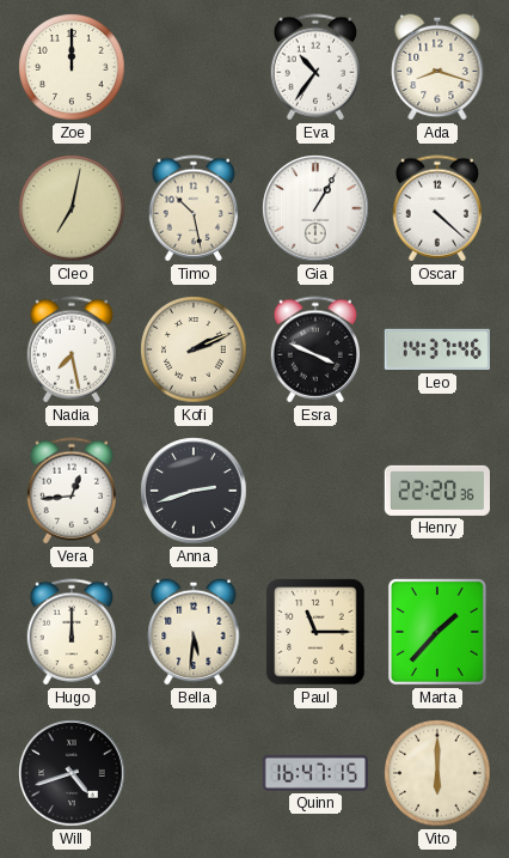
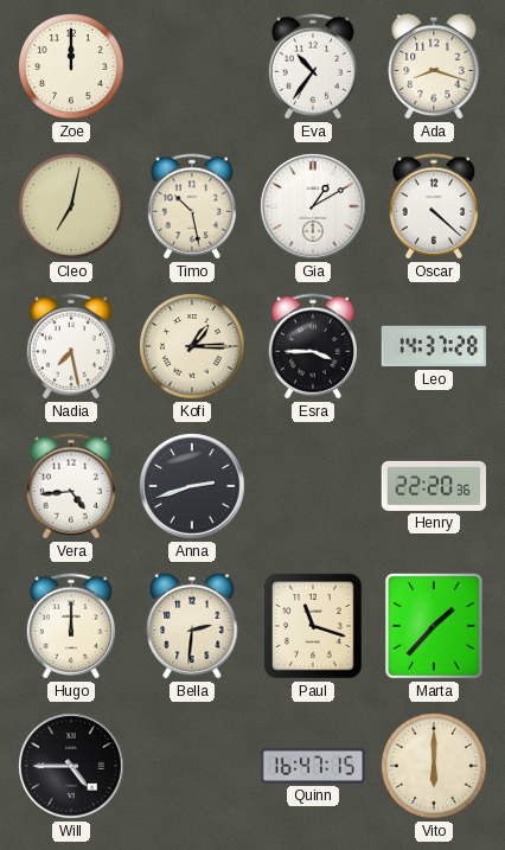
Gia: 1:05 -> 1:10 (313, 206)
Kofi: 2:11 -> 1:15 (192, 346)
Esra: 3:49 -> 3:45 (312, 346)
Leo: 14:37:46 -> 14:37:28 (433, 346)
Vera: 12:44 -> 4:44 (70, 486)
Bella: 5:31 -> 2:31 (192, 626)
Paul: 11:15 -> 11:18 (313, 626)
Will: 4:42 -> 4:45 (71, 766)
